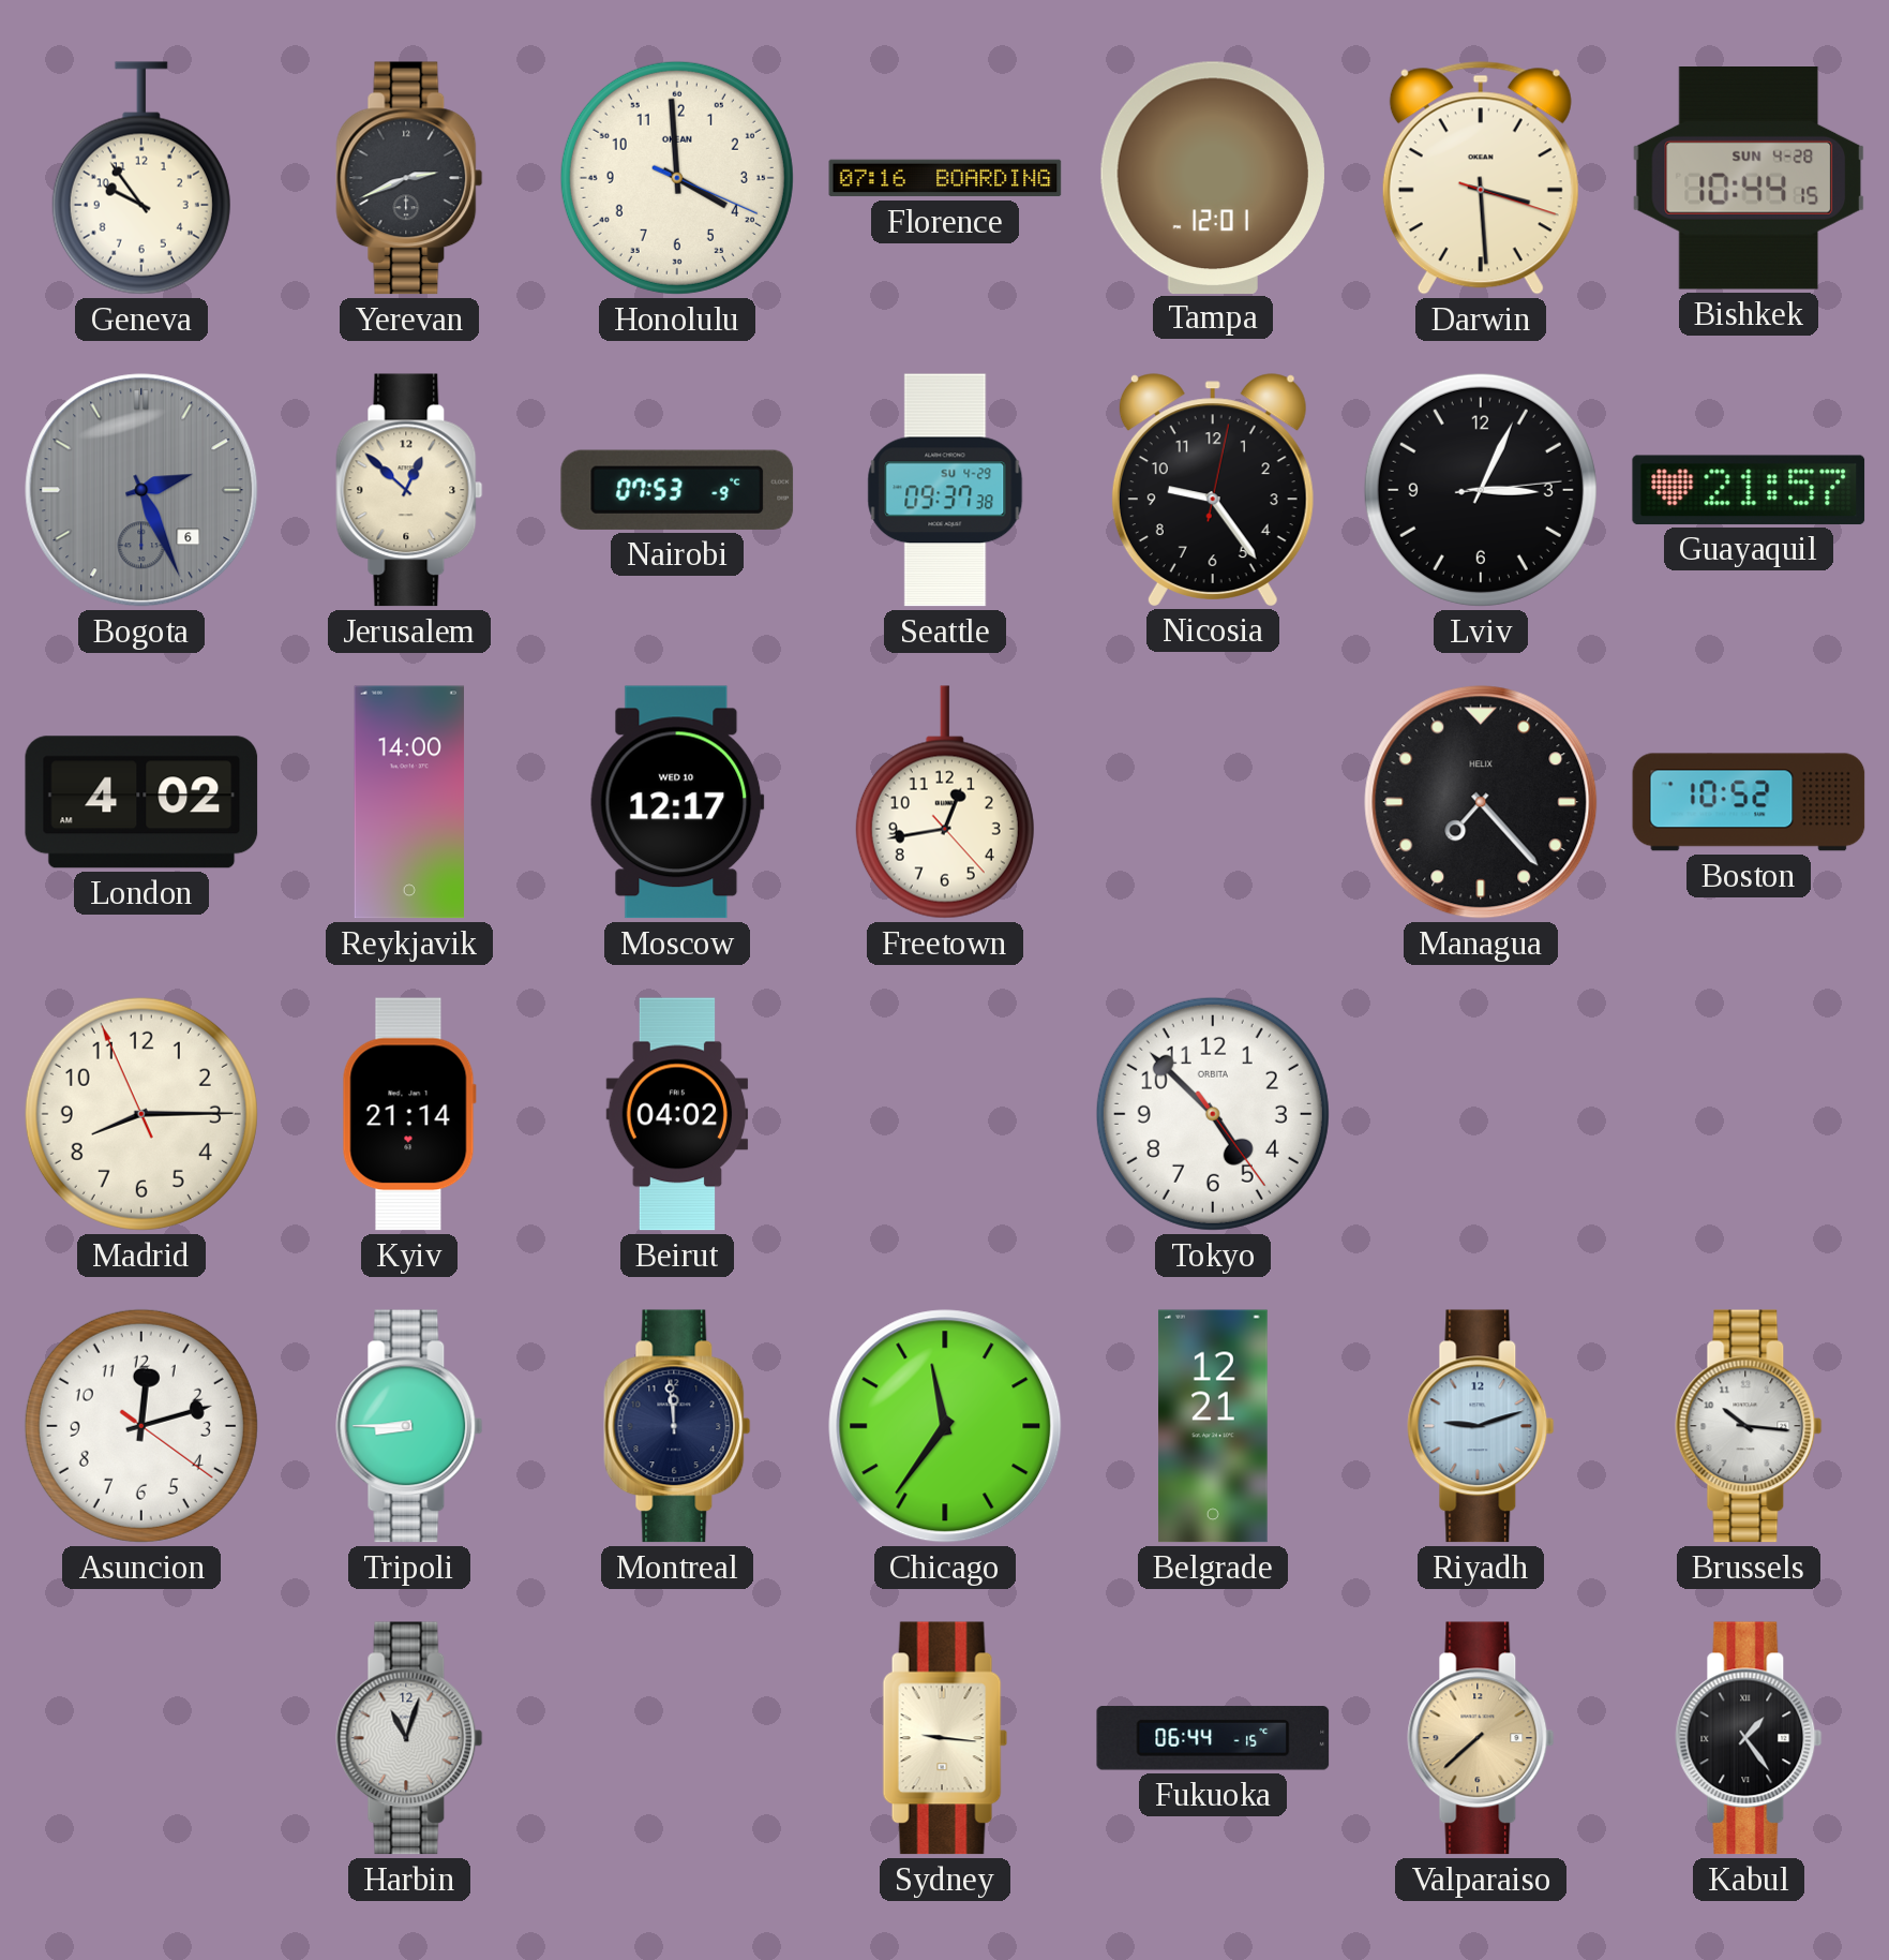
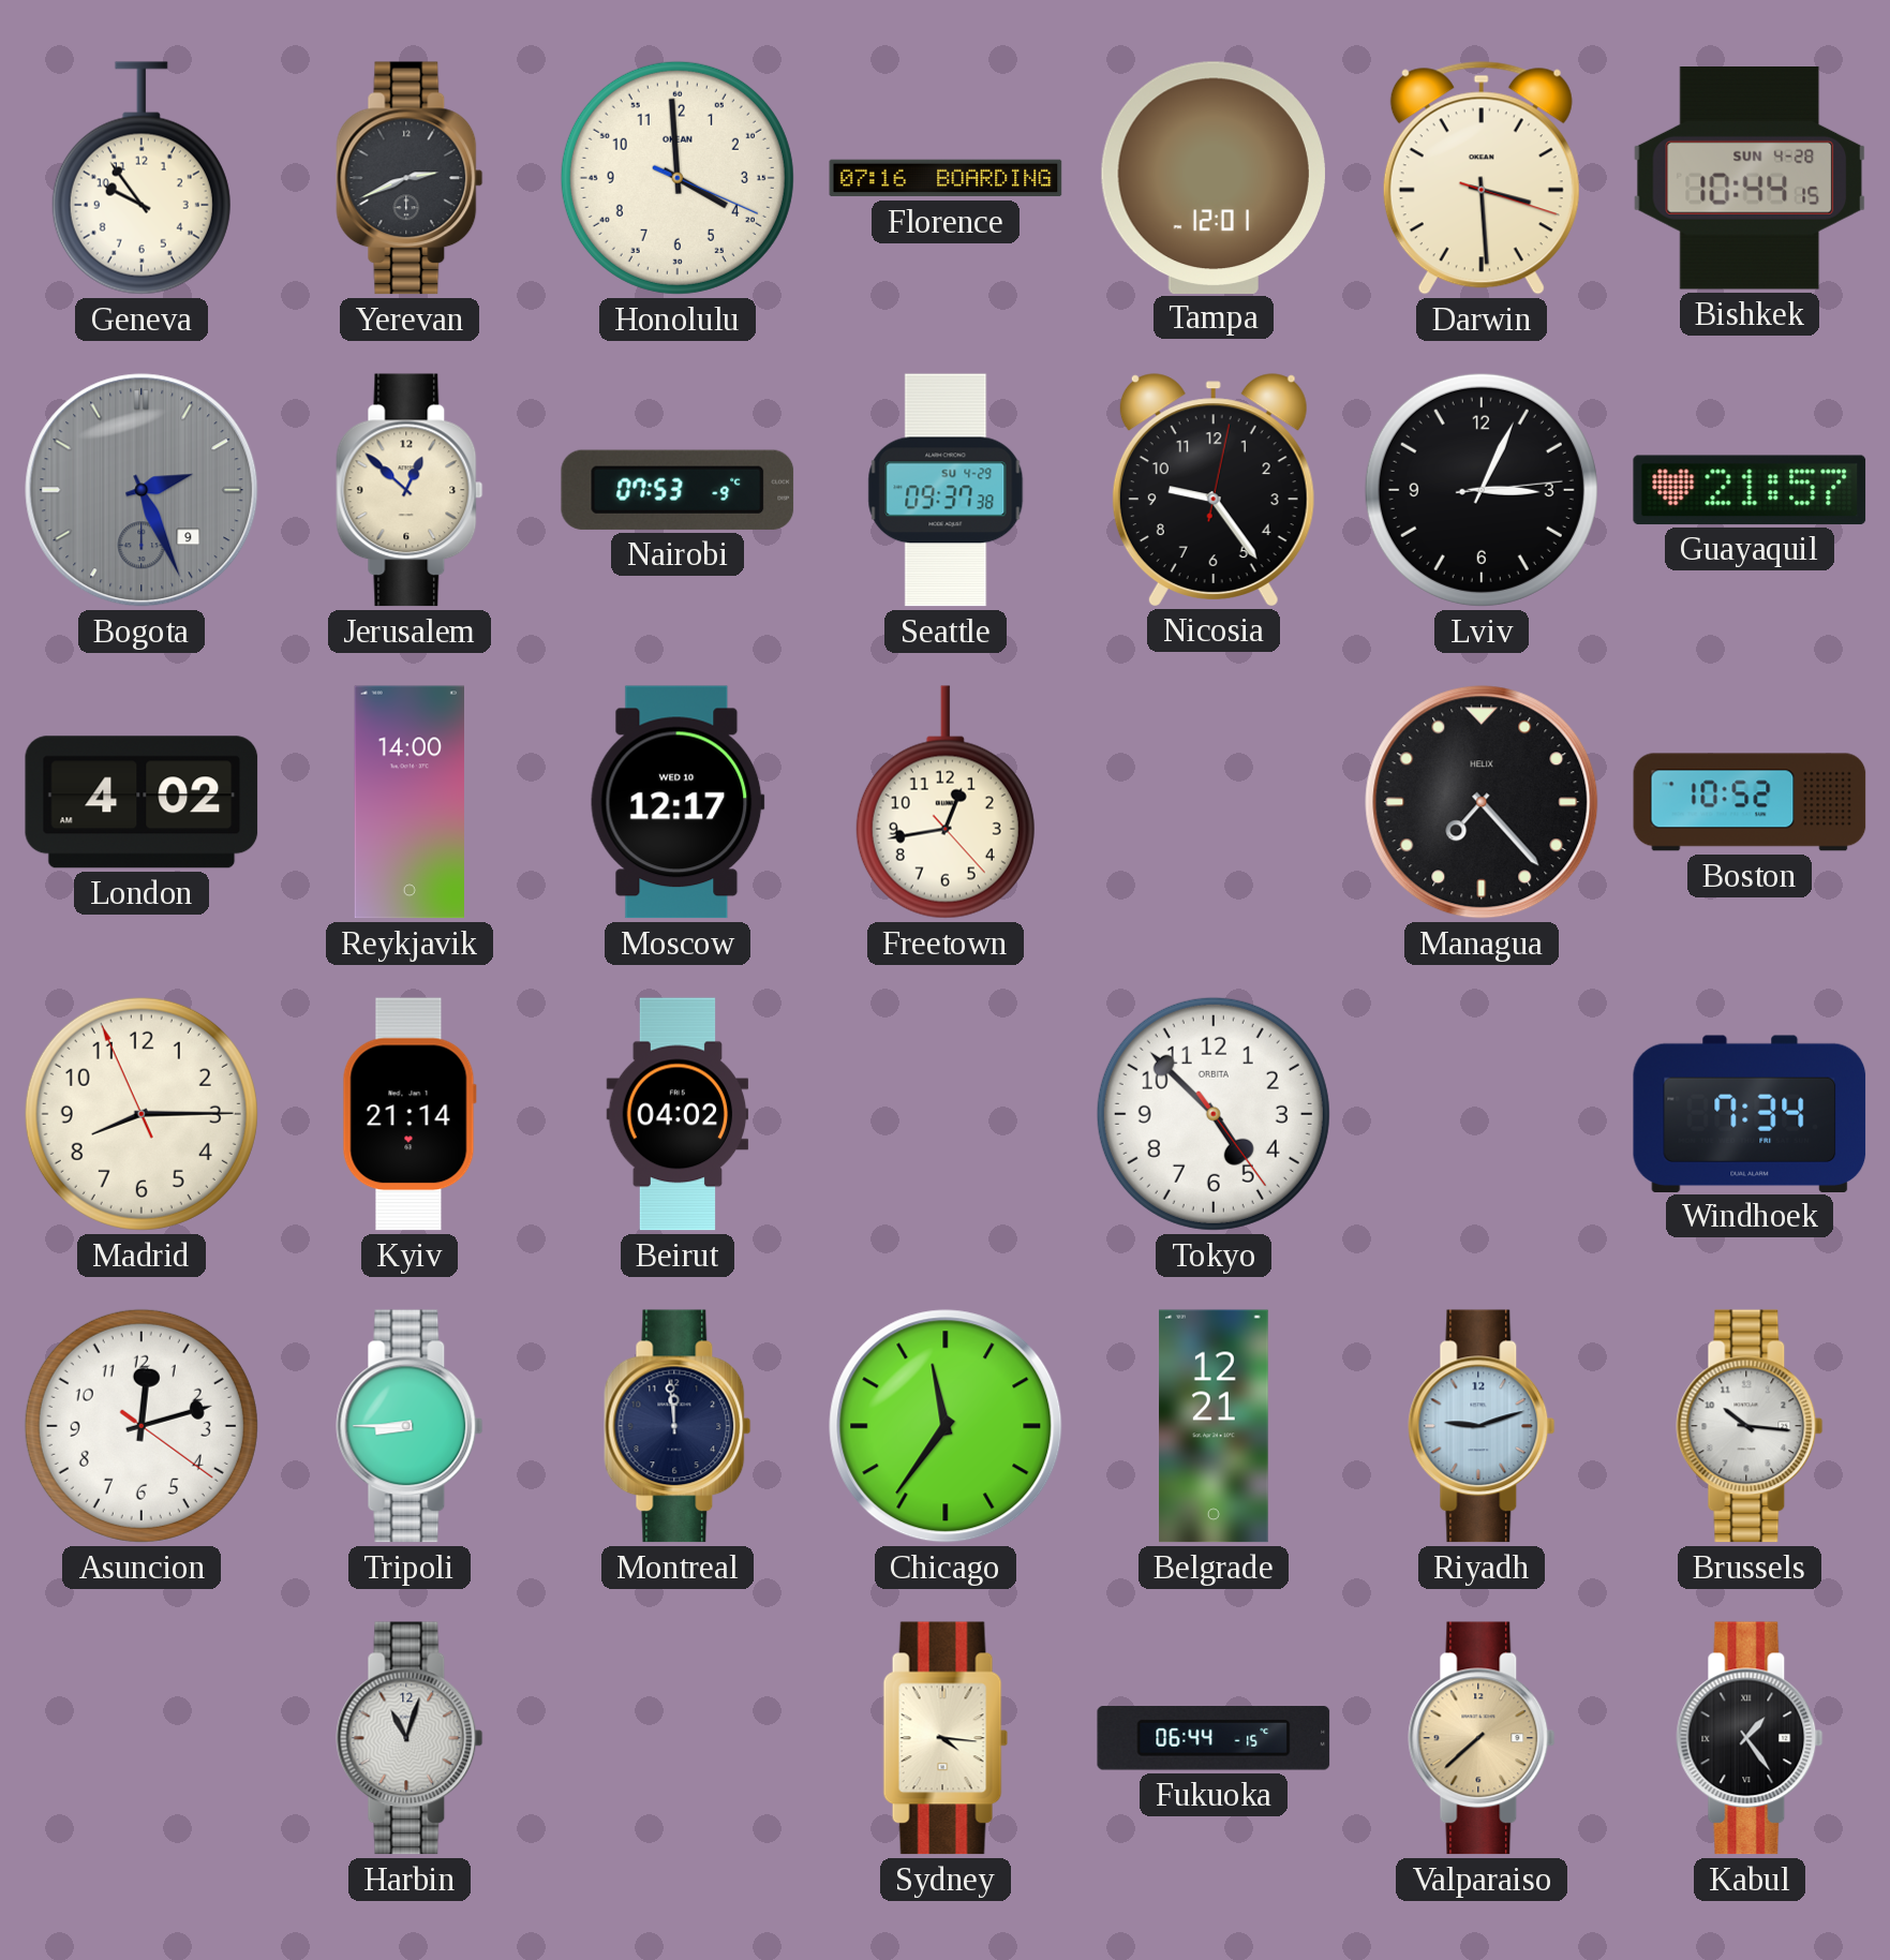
Bogota date: 6 -> 9 (142, 490)
Windhoek: none -> 7:34 (1750, 1113)
Sydney: 9:16 -> 4:16 (946, 1738)
